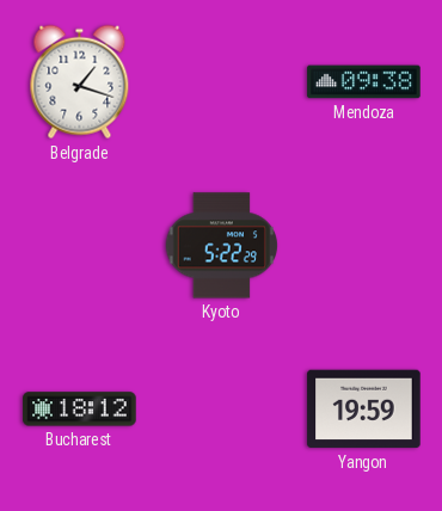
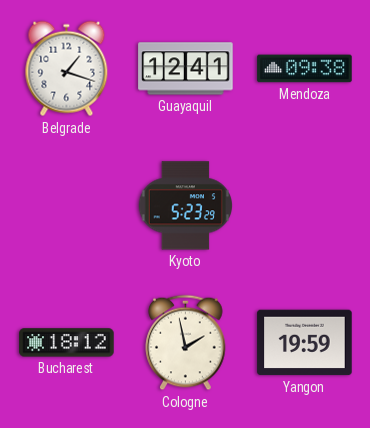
Guayaquil: none -> 12:41 (186, 69)
Kyoto: 5:22 -> 5:23 (185, 206)
Cologne: none -> 1:58 (186, 343)
